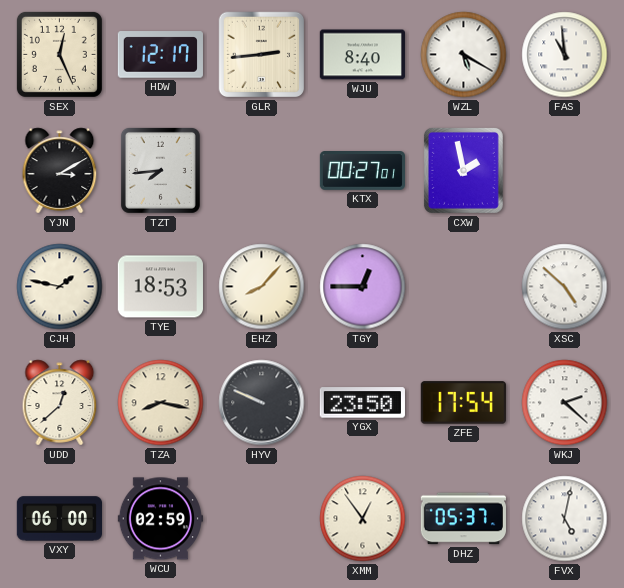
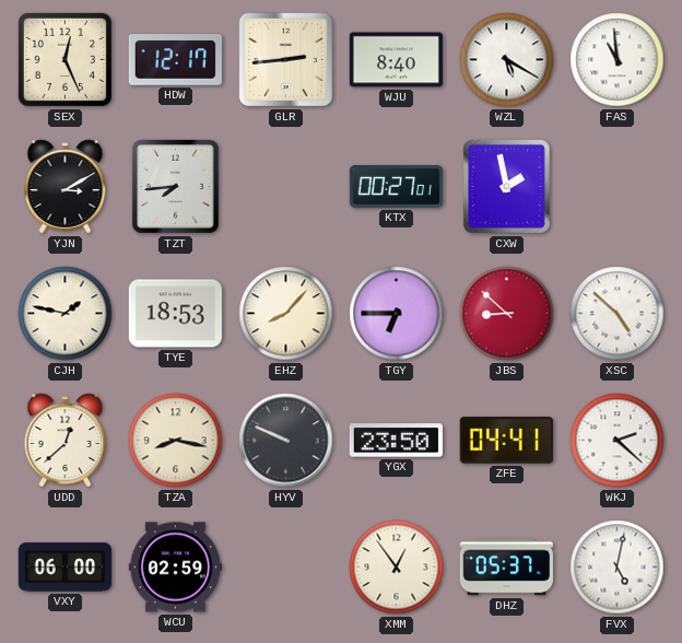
TGY: 12:45 -> 6:45 (397, 314)
JBS: none -> 8:52 (507, 314)
ZFE: 17:54 -> 04:41 (506, 441)
